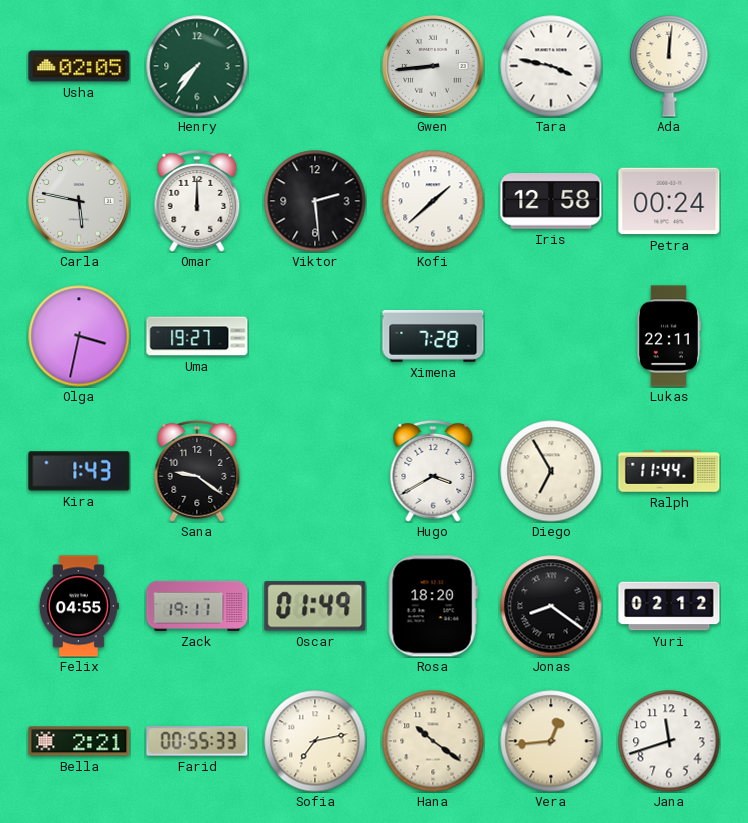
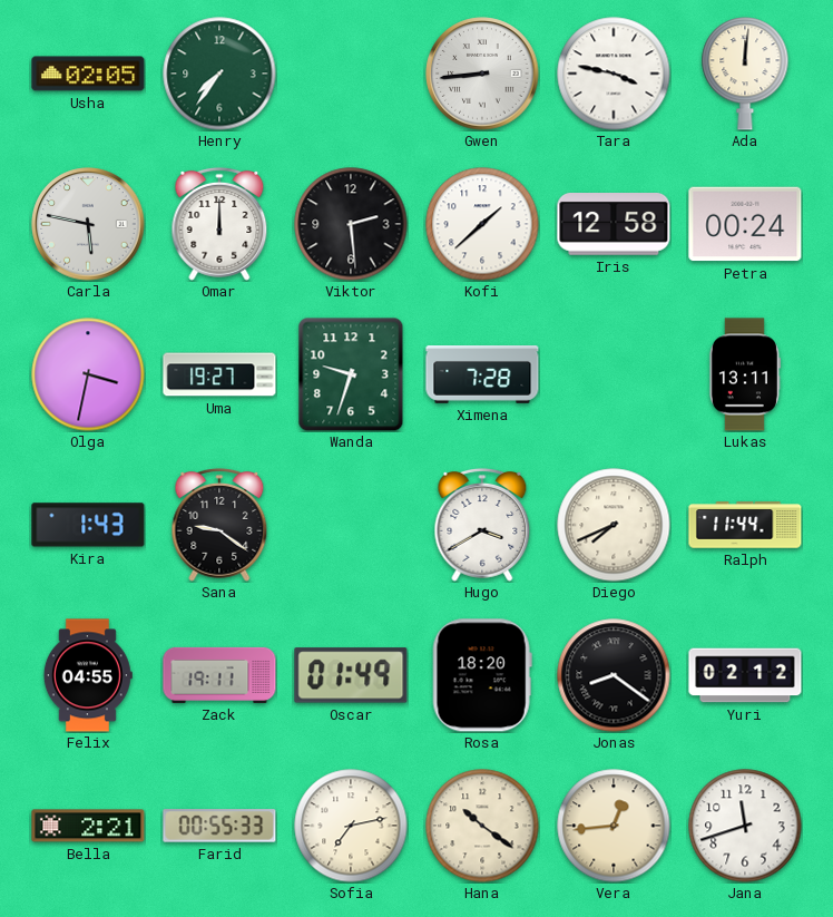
Wanda: none -> 9:33 (351, 374)
Lukas: 22:11 -> 13:11 (744, 374)
Diego: 6:55 -> 7:41 (614, 525)
